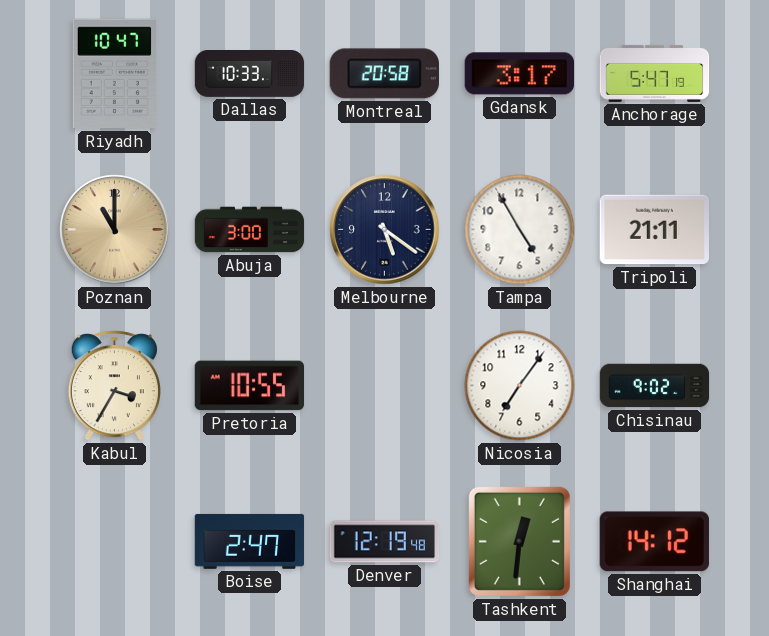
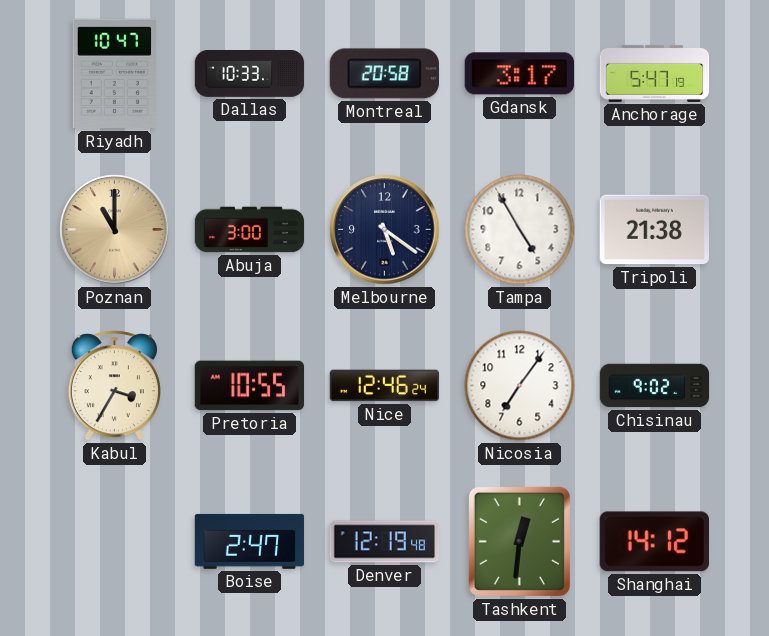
Tripoli: 21:11 -> 21:38 (654, 230)
Nice: none -> 12:46 (385, 386)
